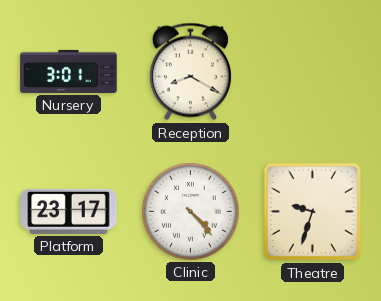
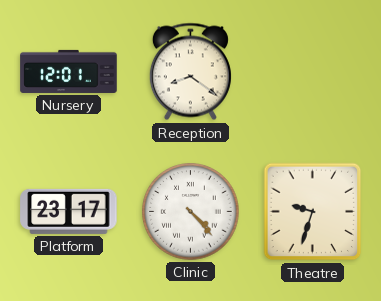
Nursery: 3:01 -> 12:01 (69, 71)
Reception: 8:20 -> 8:21 (190, 72)
